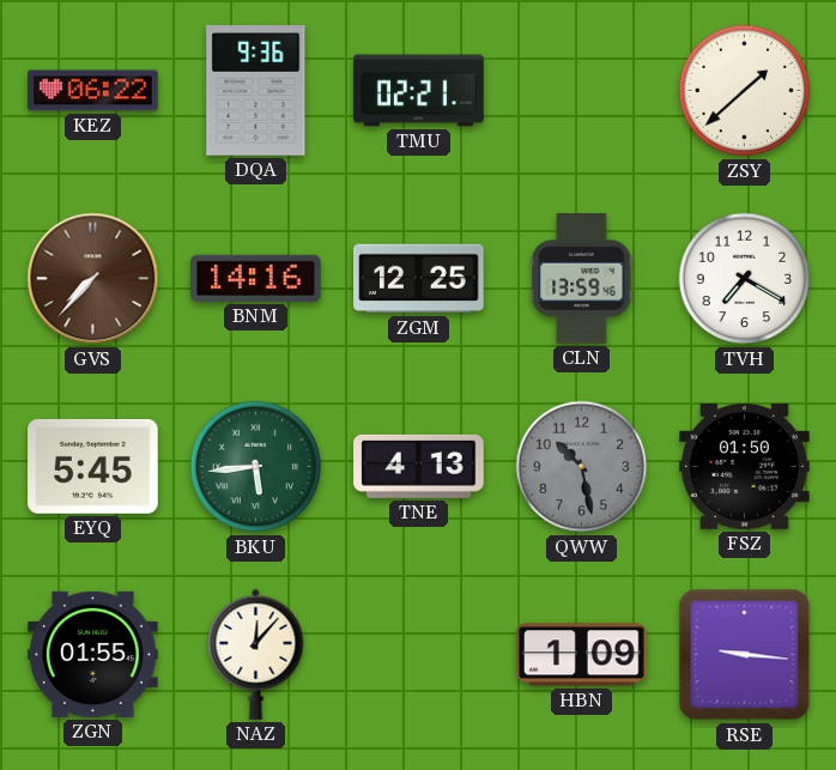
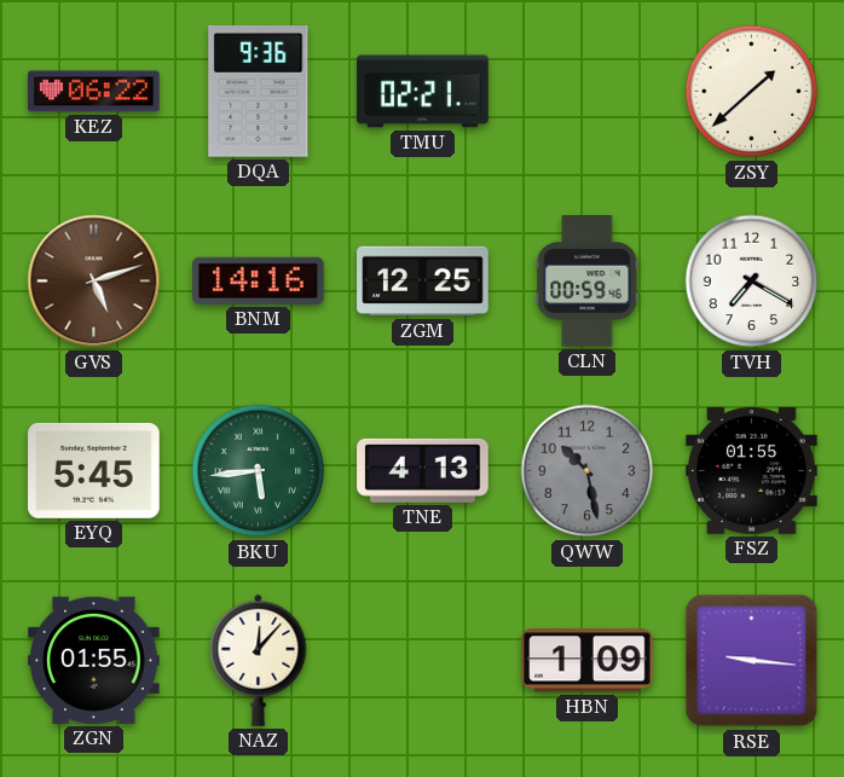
GVS: 7:37 -> 5:12 (94, 282)
CLN: 13:59 -> 00:59 (588, 282)
FSZ: 01:50 -> 01:55 (752, 470)
